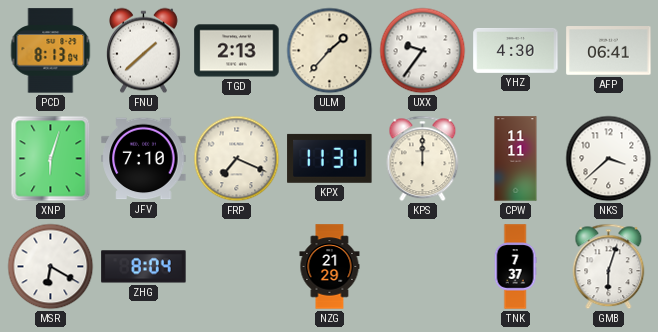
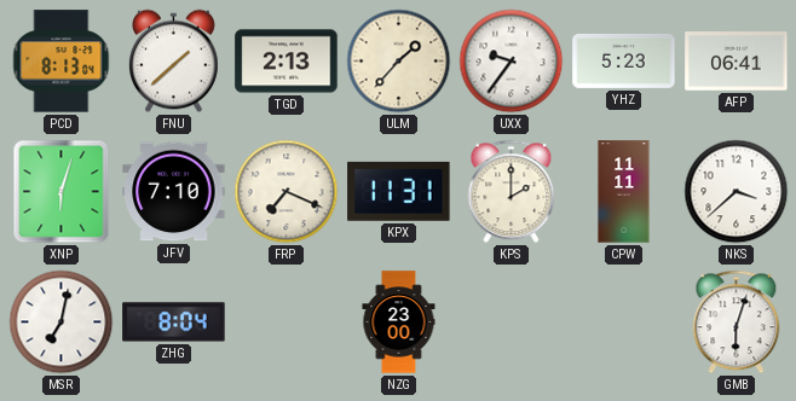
YHZ: 4:30 -> 5:23 (624, 62)
KPS: 12:00 -> 2:00 (512, 192)
MSR: 6:20 -> 7:02 (62, 322)
NZG: 21:29 -> 23:00 (399, 322)
TNK: 7:37 -> none (515, 267)
